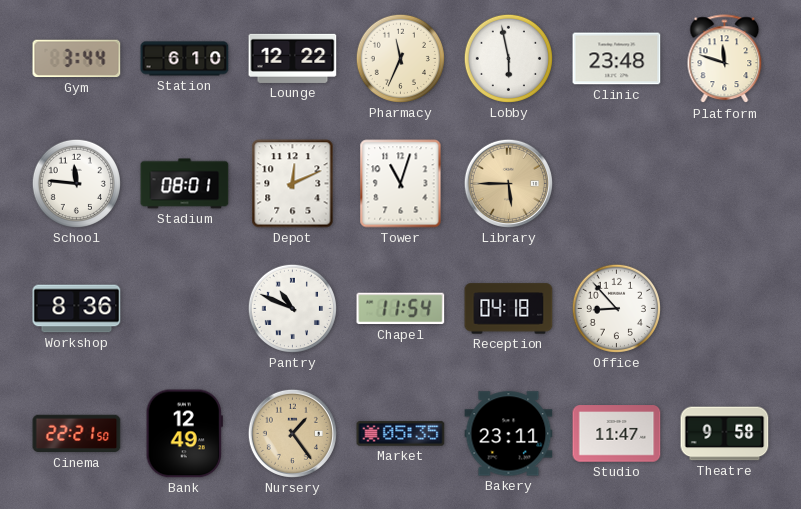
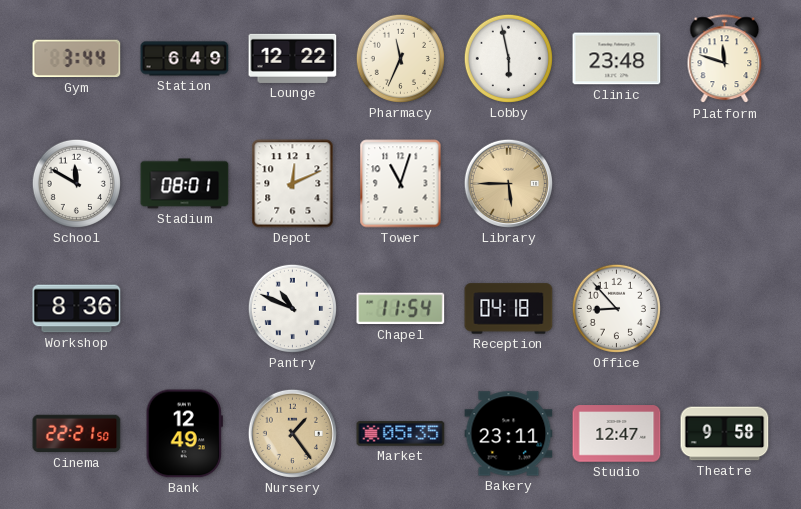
Station: 6:10 -> 6:49 (185, 59)
School: 11:46 -> 11:50 (76, 183)
Studio: 11:47 -> 12:47 (617, 434)
